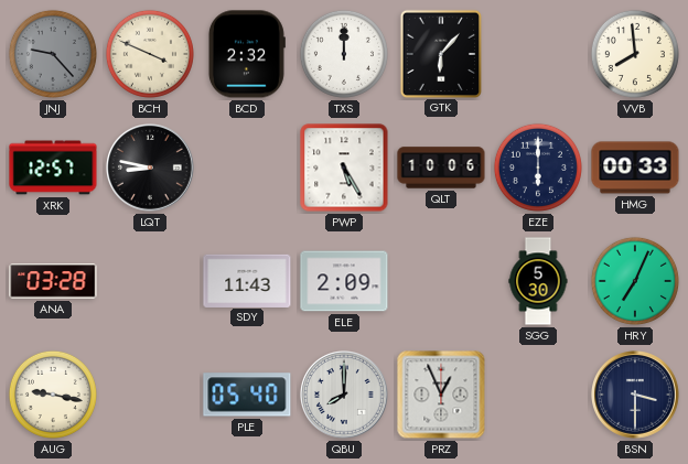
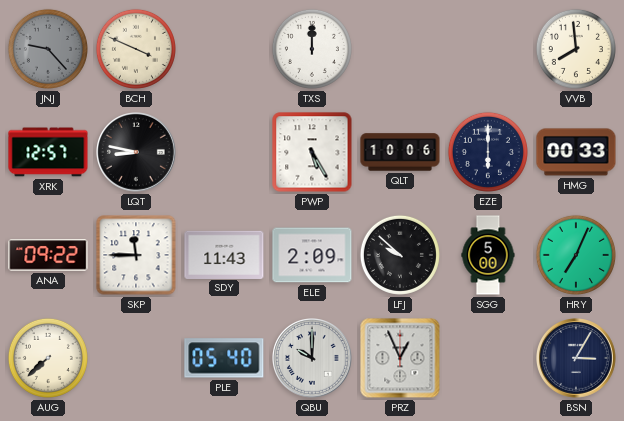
BCD: 2:32 -> none (246, 54)
GTK: 6:07 -> none (440, 53)
ANA: 03:28 -> 09:22 (48, 255)
SKP: none -> 11:45 (136, 255)
LFJ: none -> 9:52 (400, 255)
SGG: 5:30 -> 5:00 (488, 255)
AUG: 9:17 -> 7:38 (48, 358)
QBU: 8:00 -> 10:00 (313, 359)
BSN: 3:30 -> 3:05 (577, 359)
